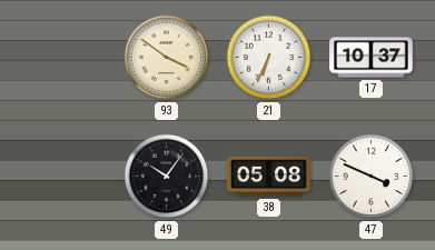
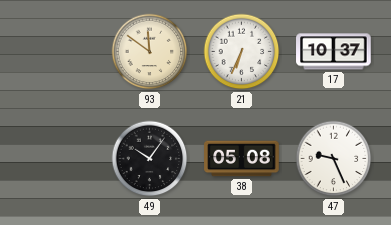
93: 3:51 -> 11:51 (150, 52)
47: 3:49 -> 9:26 (334, 159)
